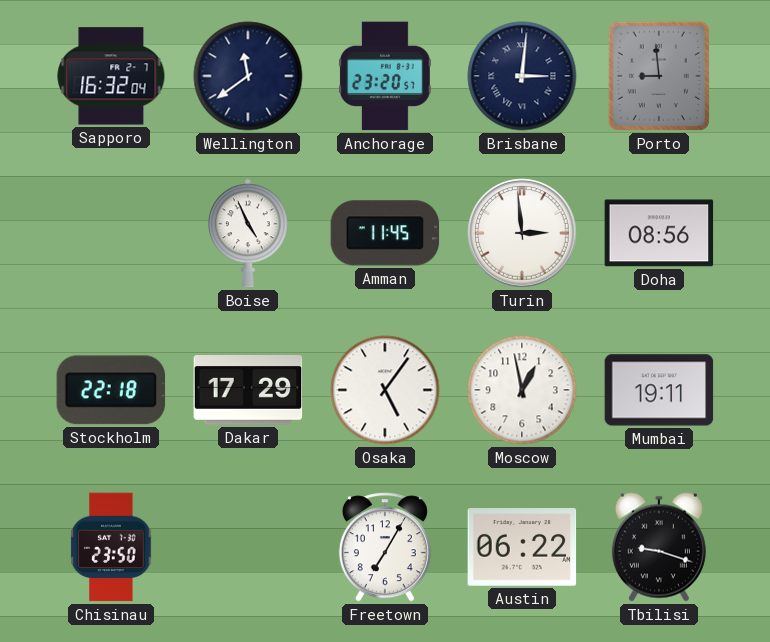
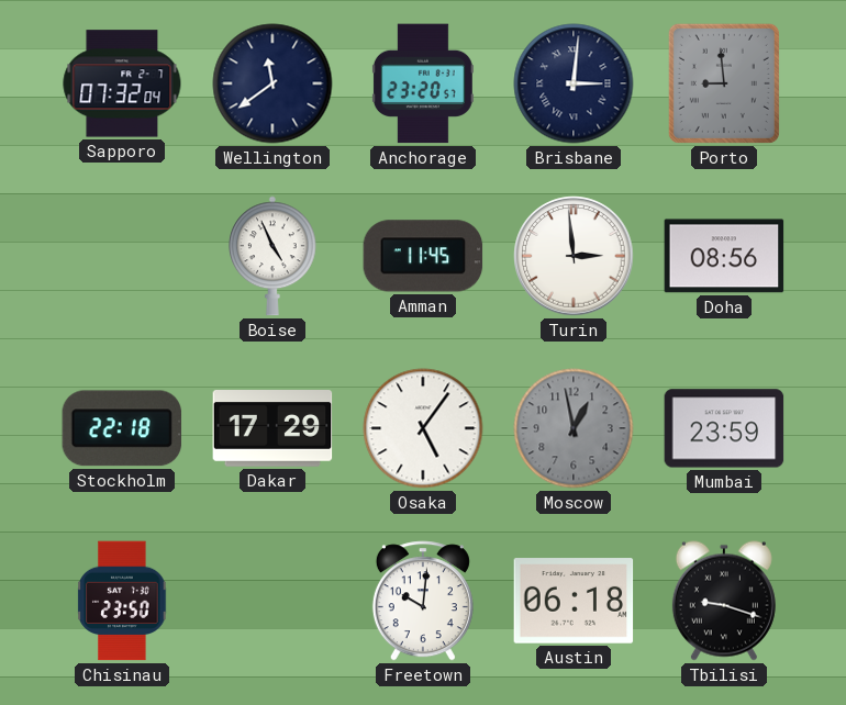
Sapporo: 16:32 -> 07:32 (122, 83)
Moscow dial: white -> grey (574, 428)
Mumbai: 19:11 -> 23:59 (724, 428)
Freetown: 7:05 -> 10:01 (423, 601)
Austin: 06:22 -> 06:18 (574, 601)
